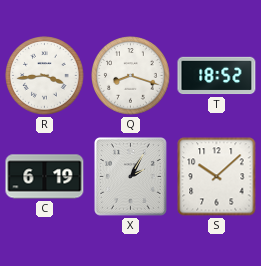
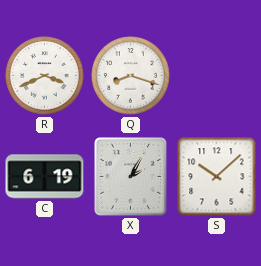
R: 3:44 -> 3:41 (45, 76)
T: 18:52 -> none (217, 76)
